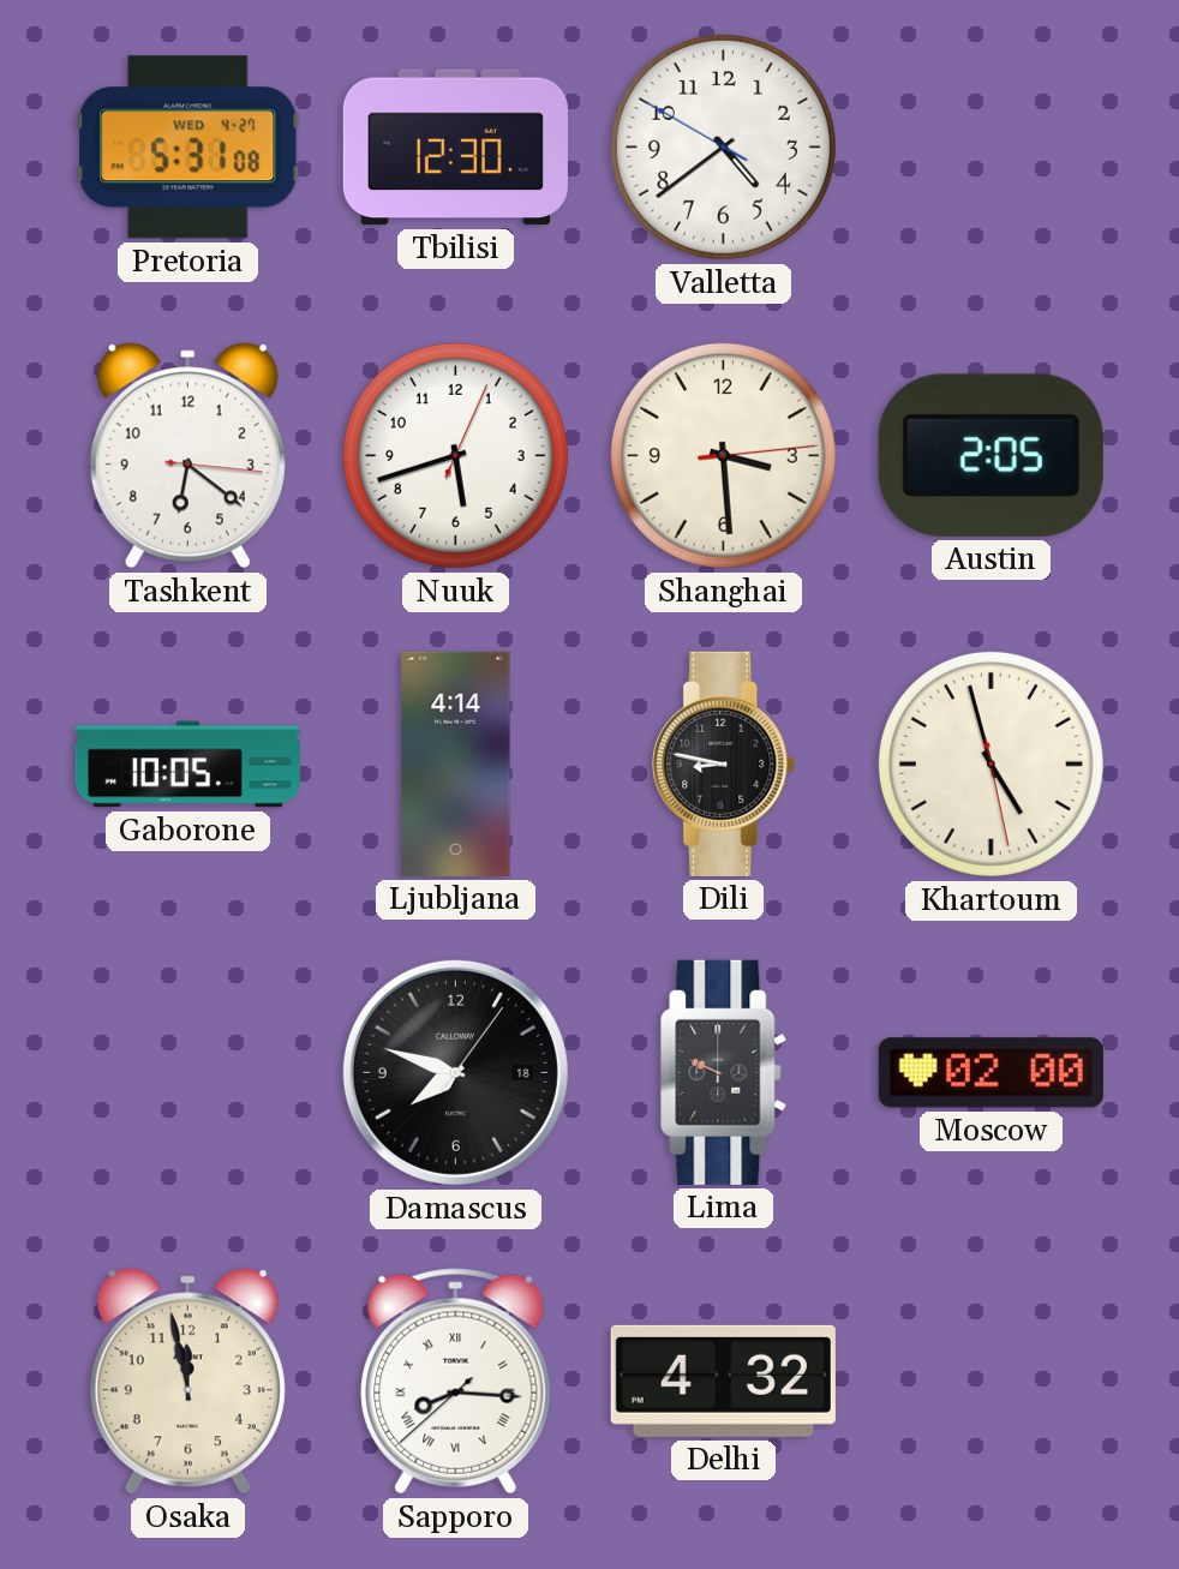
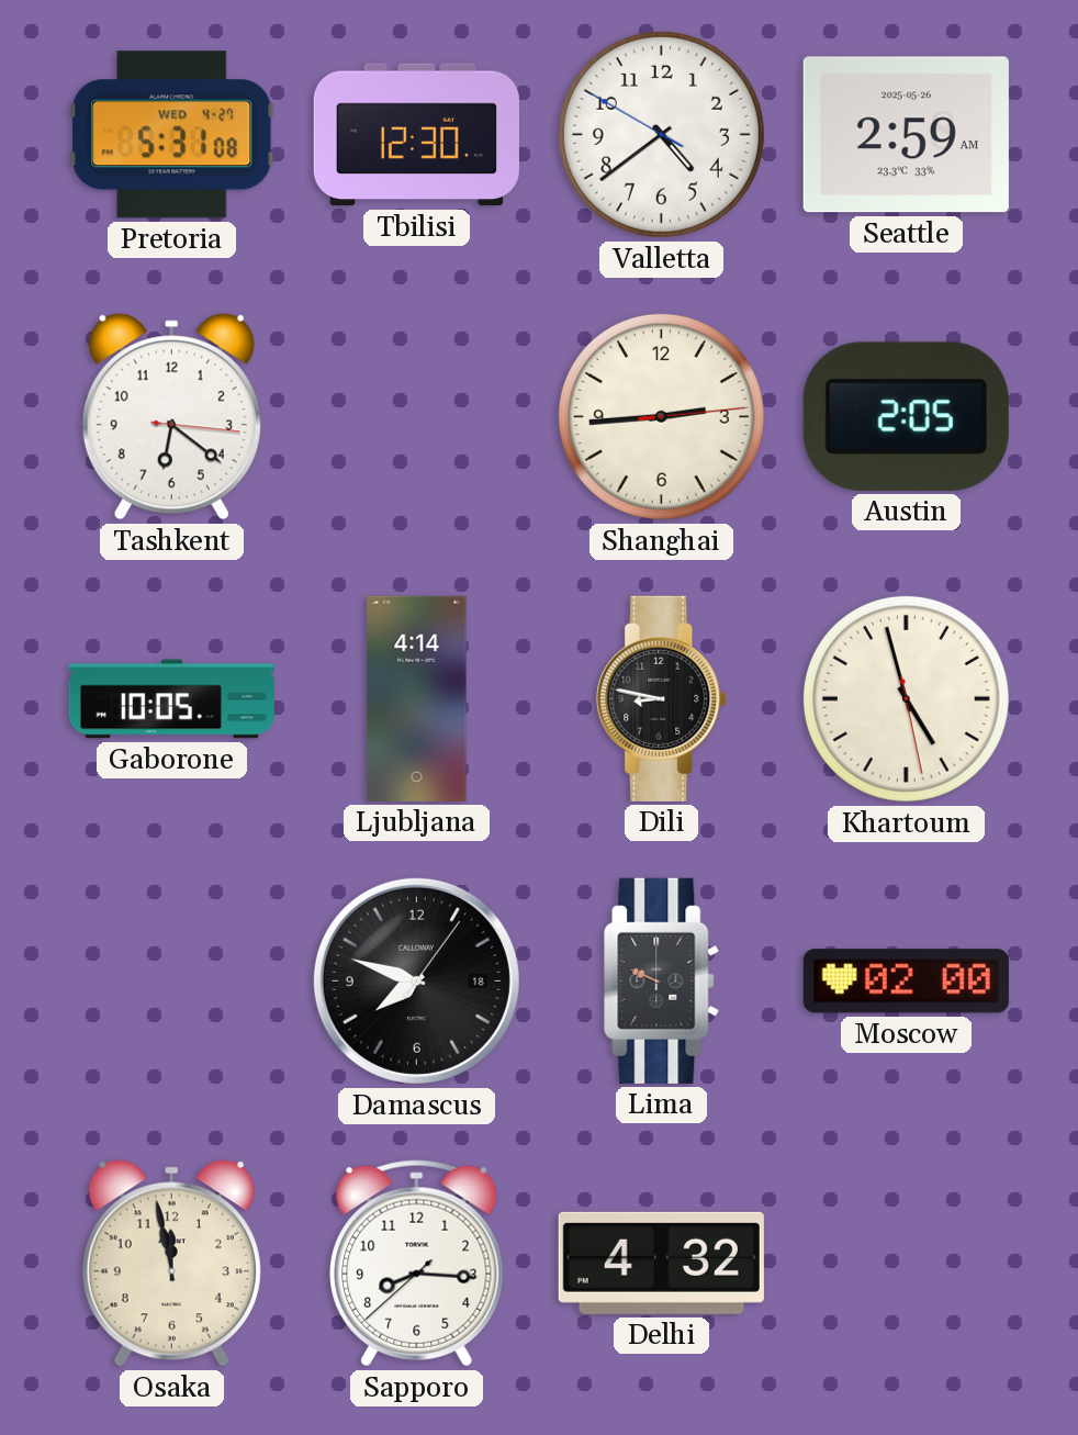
Seattle: none -> 2:59 (906, 135)
Nuuk: 5:42 -> none (455, 455)
Shanghai: 3:29 -> 2:44 (661, 416)
Sapporo numerals: Roman -> Arabic (417, 1264)
